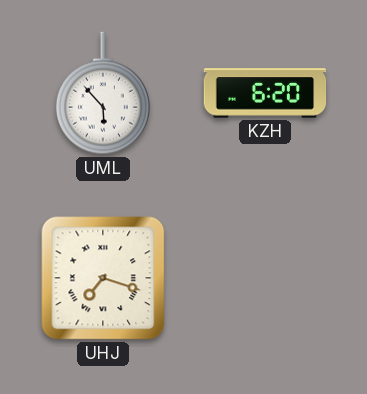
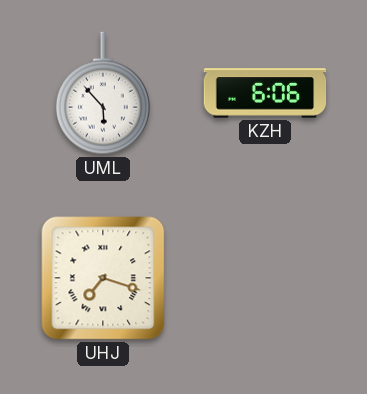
KZH: 6:20 -> 6:06 (265, 93)
